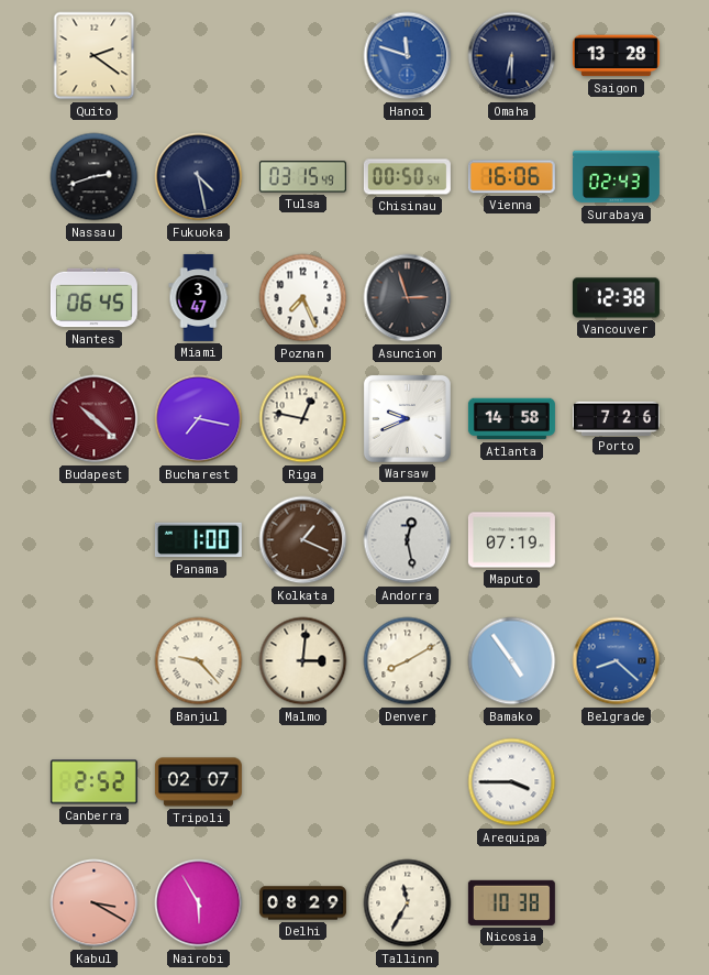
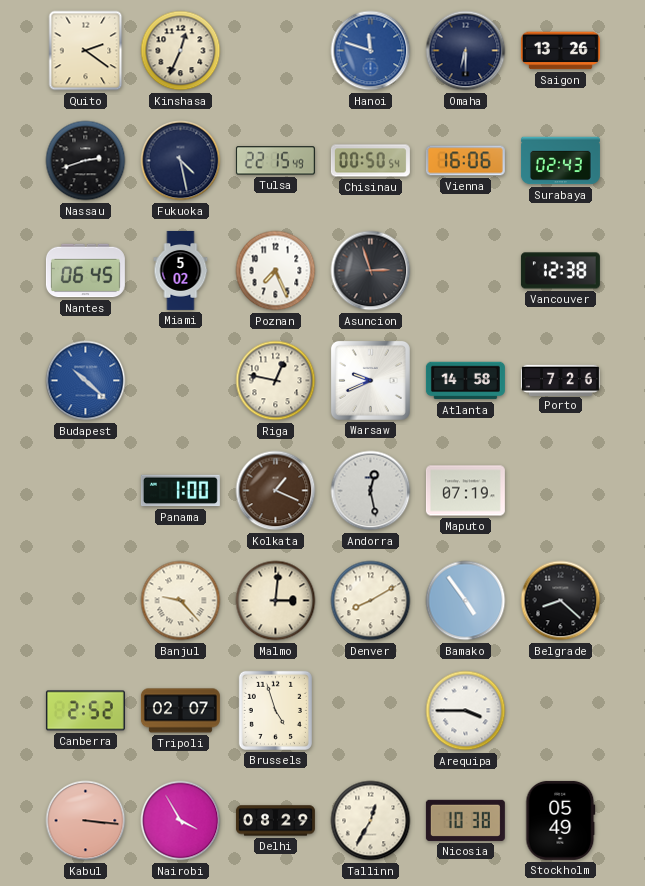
Kinshasa: none -> 12:34 (181, 51)
Saigon: 13:28 -> 13:26 (560, 51)
Tulsa: 03:15 -> 22:15 (275, 161)
Miami: 3:47 -> 5:02 (181, 270)
Budapest dial: burgundy -> blue (86, 381)
Bucharest: 7:17 -> none (199, 419)
Belgrade dial: blue -> black (561, 601)
Brussels: none -> 4:57 (275, 710)
Kabul: 3:20 -> 3:16 (86, 821)
Nairobi: 5:55 -> 3:55 (181, 821)
Tallinn: 11:35 -> 12:35 (371, 821)
Stockholm: none -> 05:49 (561, 820)
